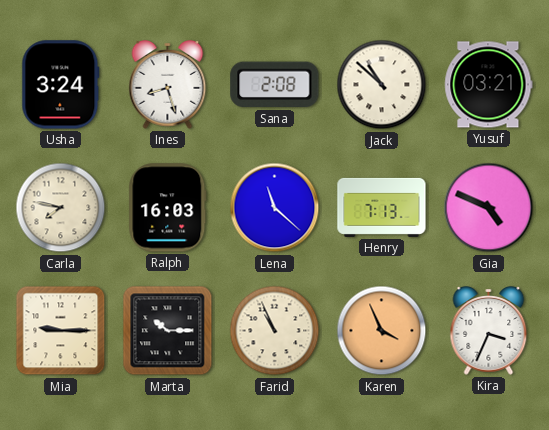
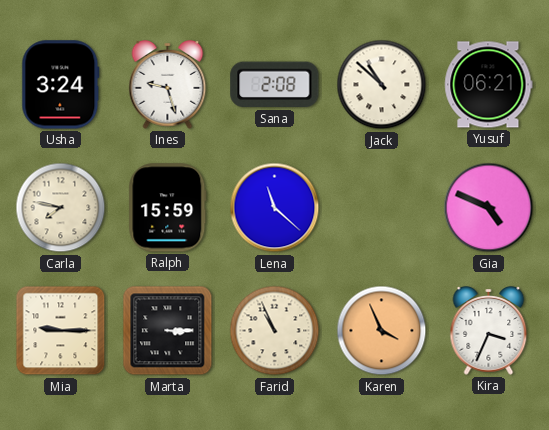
Ines: 8:27 -> 9:27 (168, 85)
Yusuf: 03:21 -> 06:21 (489, 85)
Ralph: 16:03 -> 15:59 (168, 208)
Henry: 7:13 -> none (382, 207)
Marta: 10:15 -> 3:15 (168, 331)
